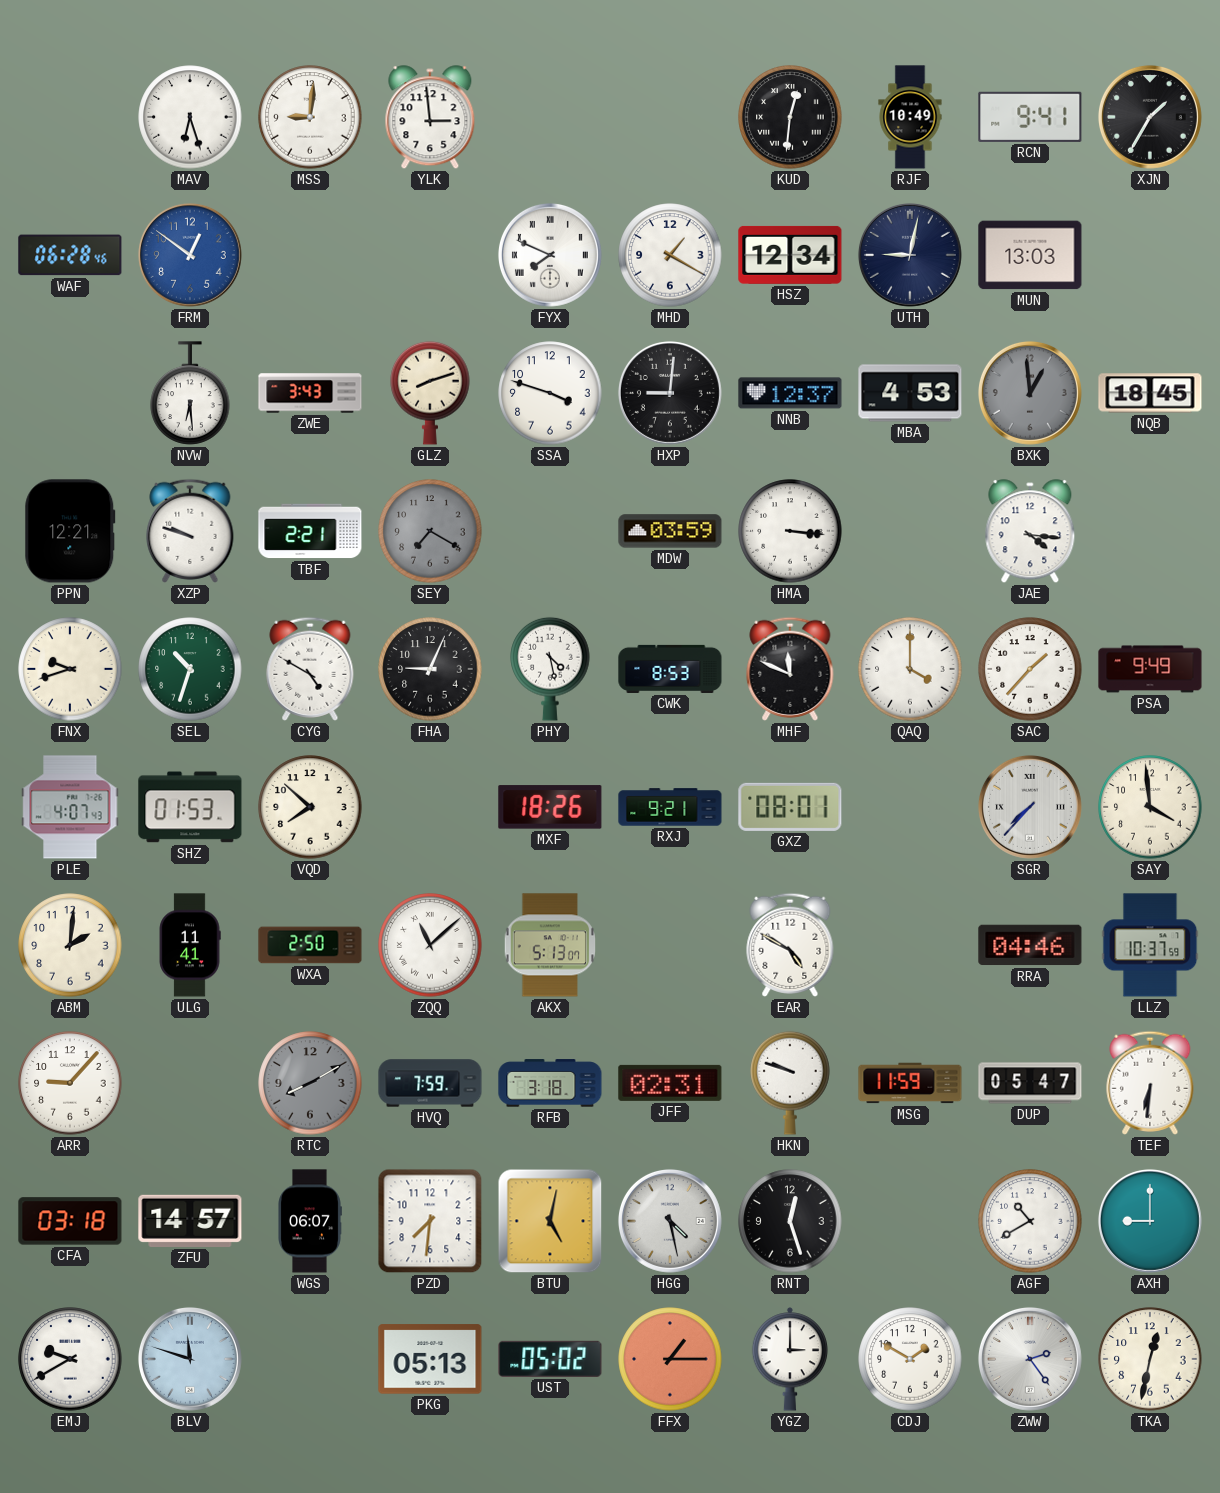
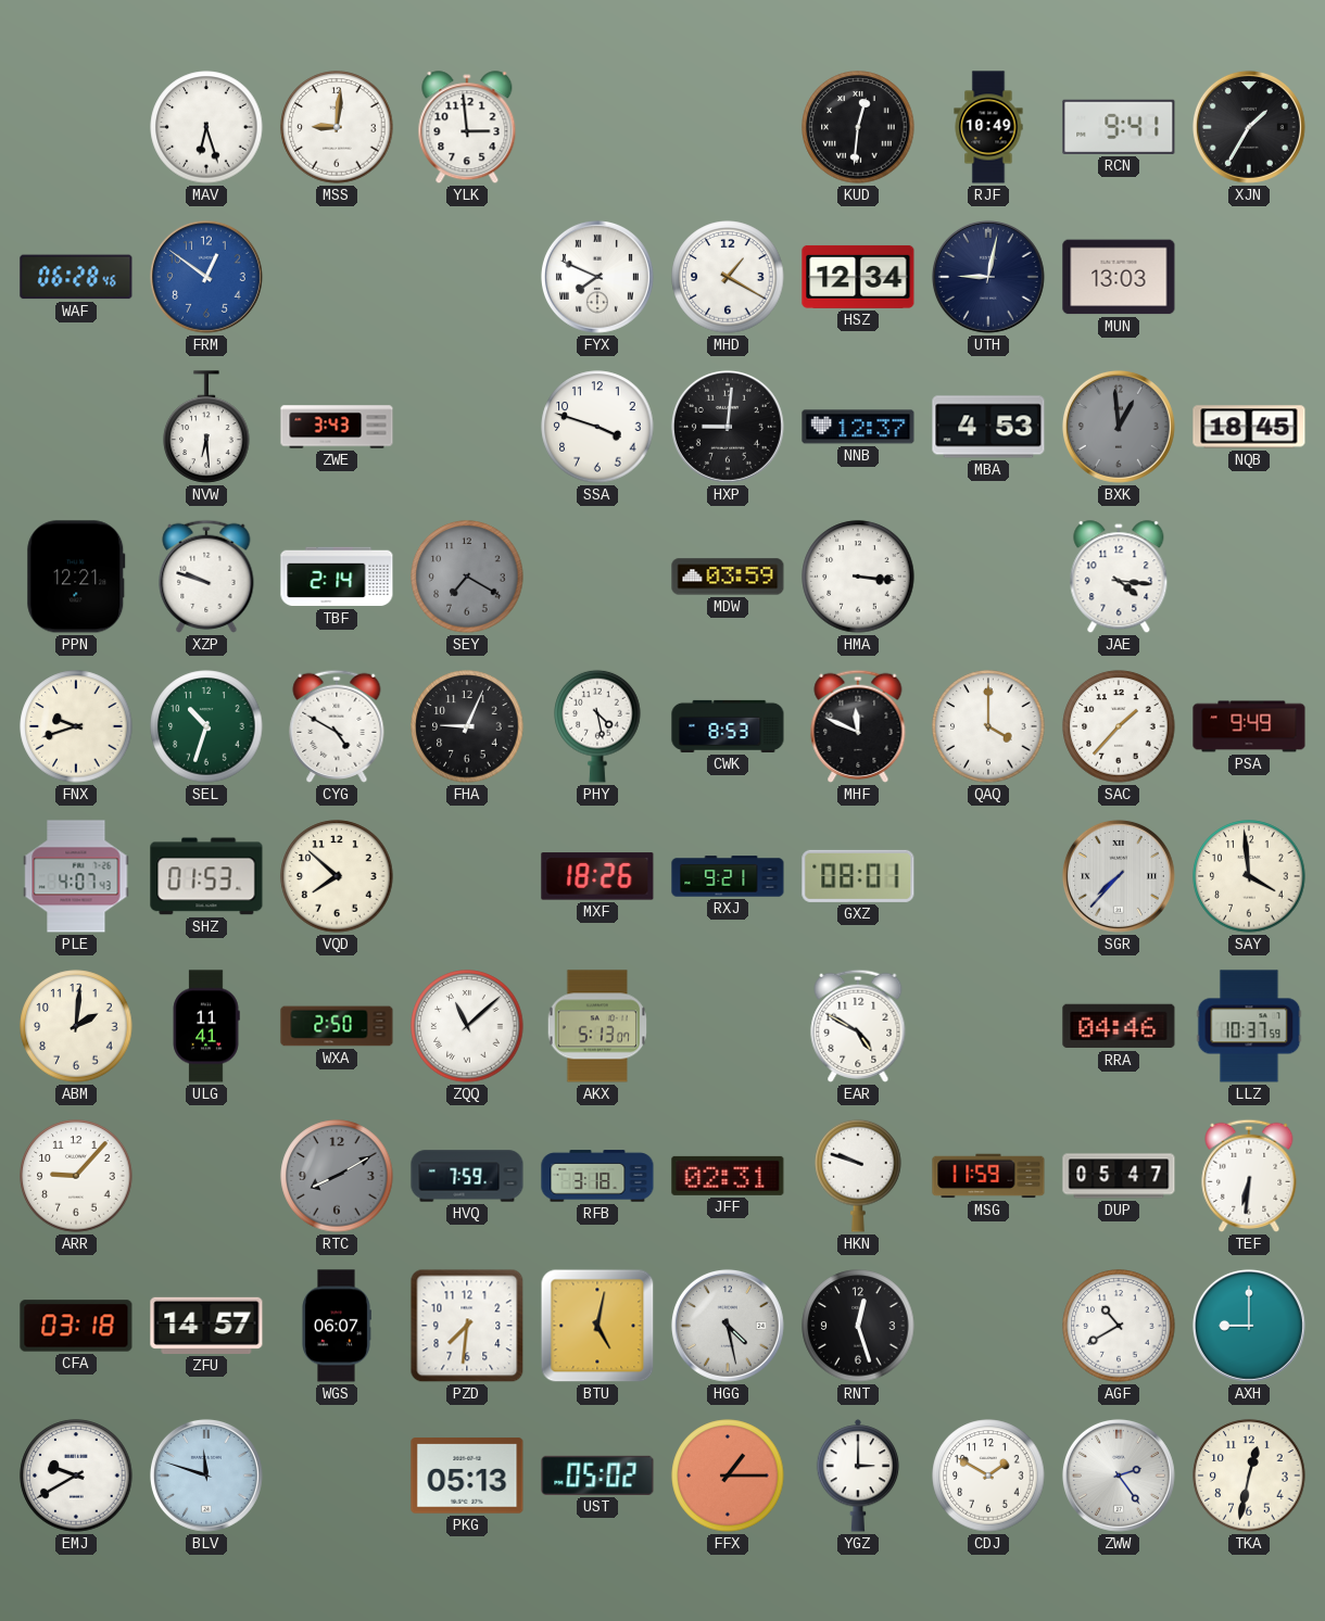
GLZ: 8:12 -> none (430, 393)
TBF: 2:21 -> 2:14 (337, 577)
